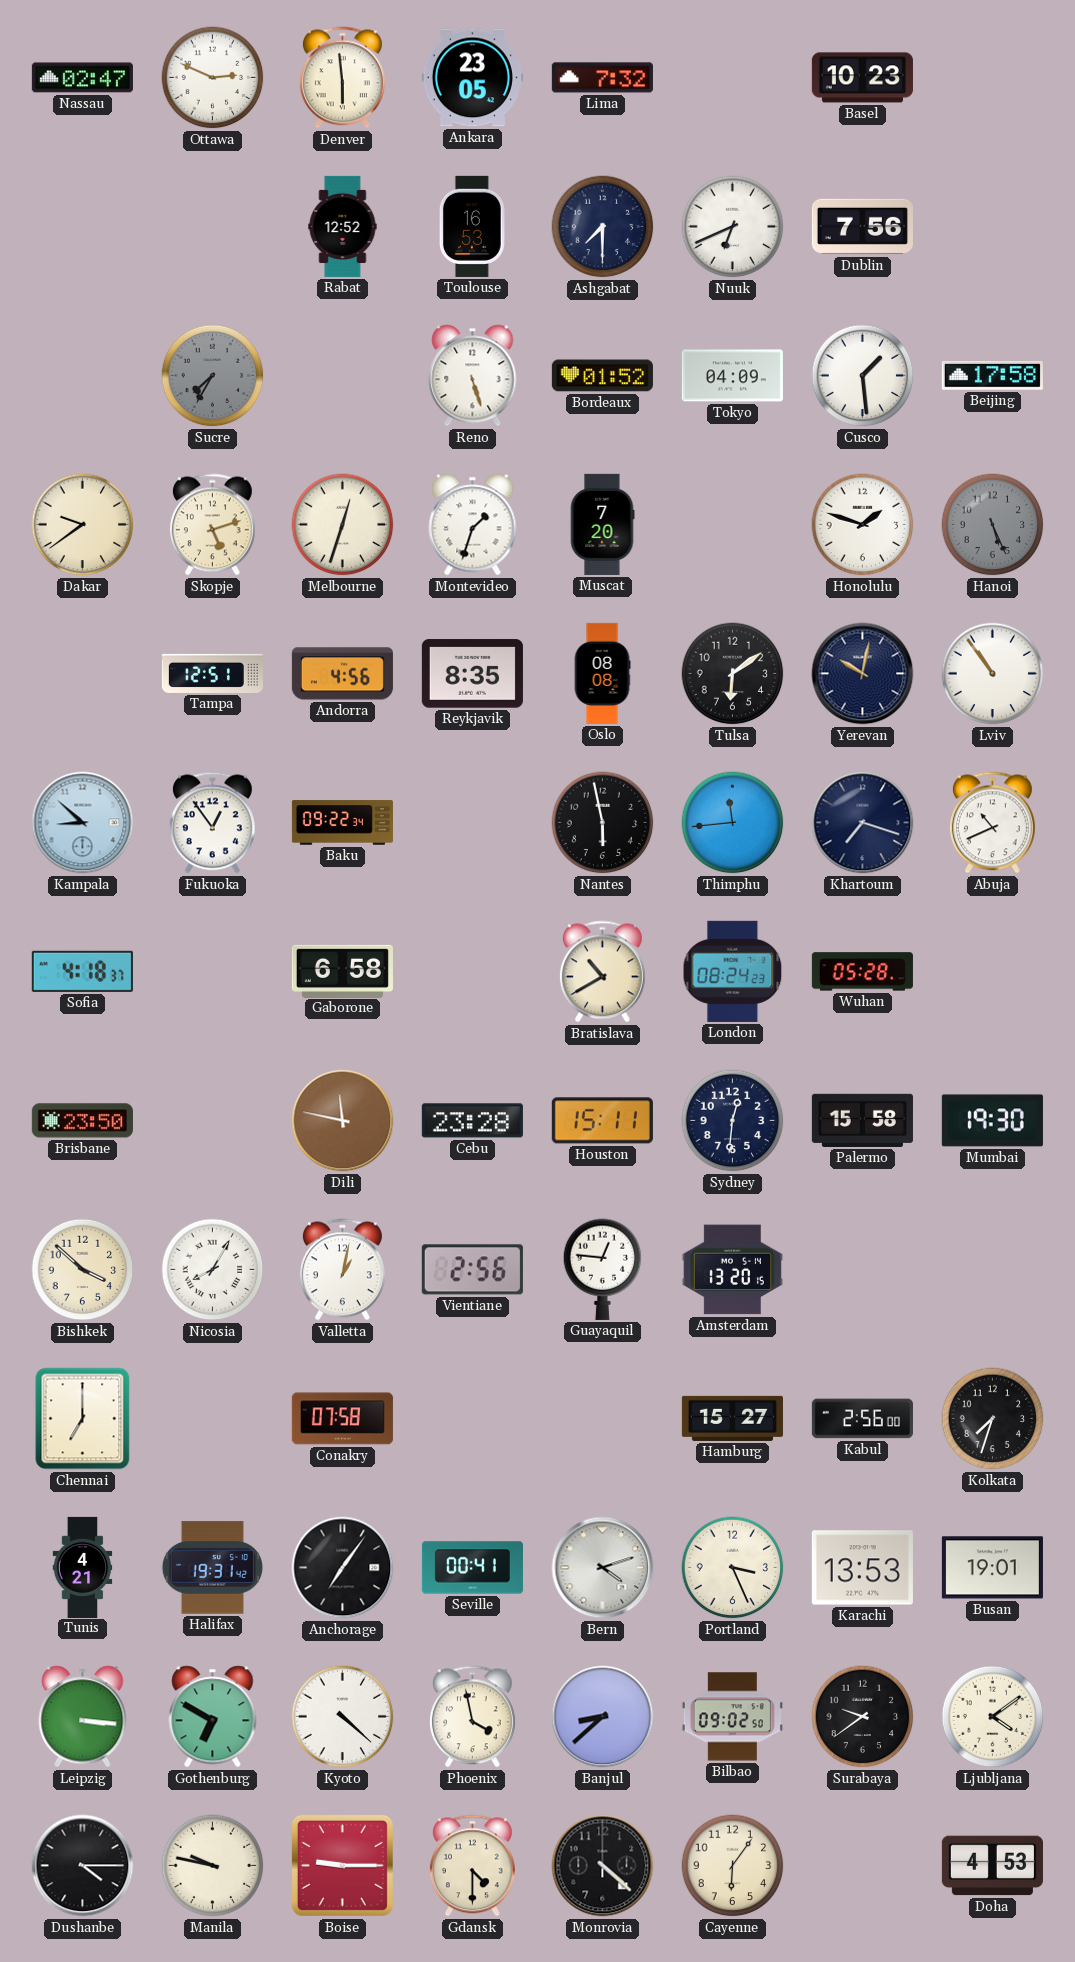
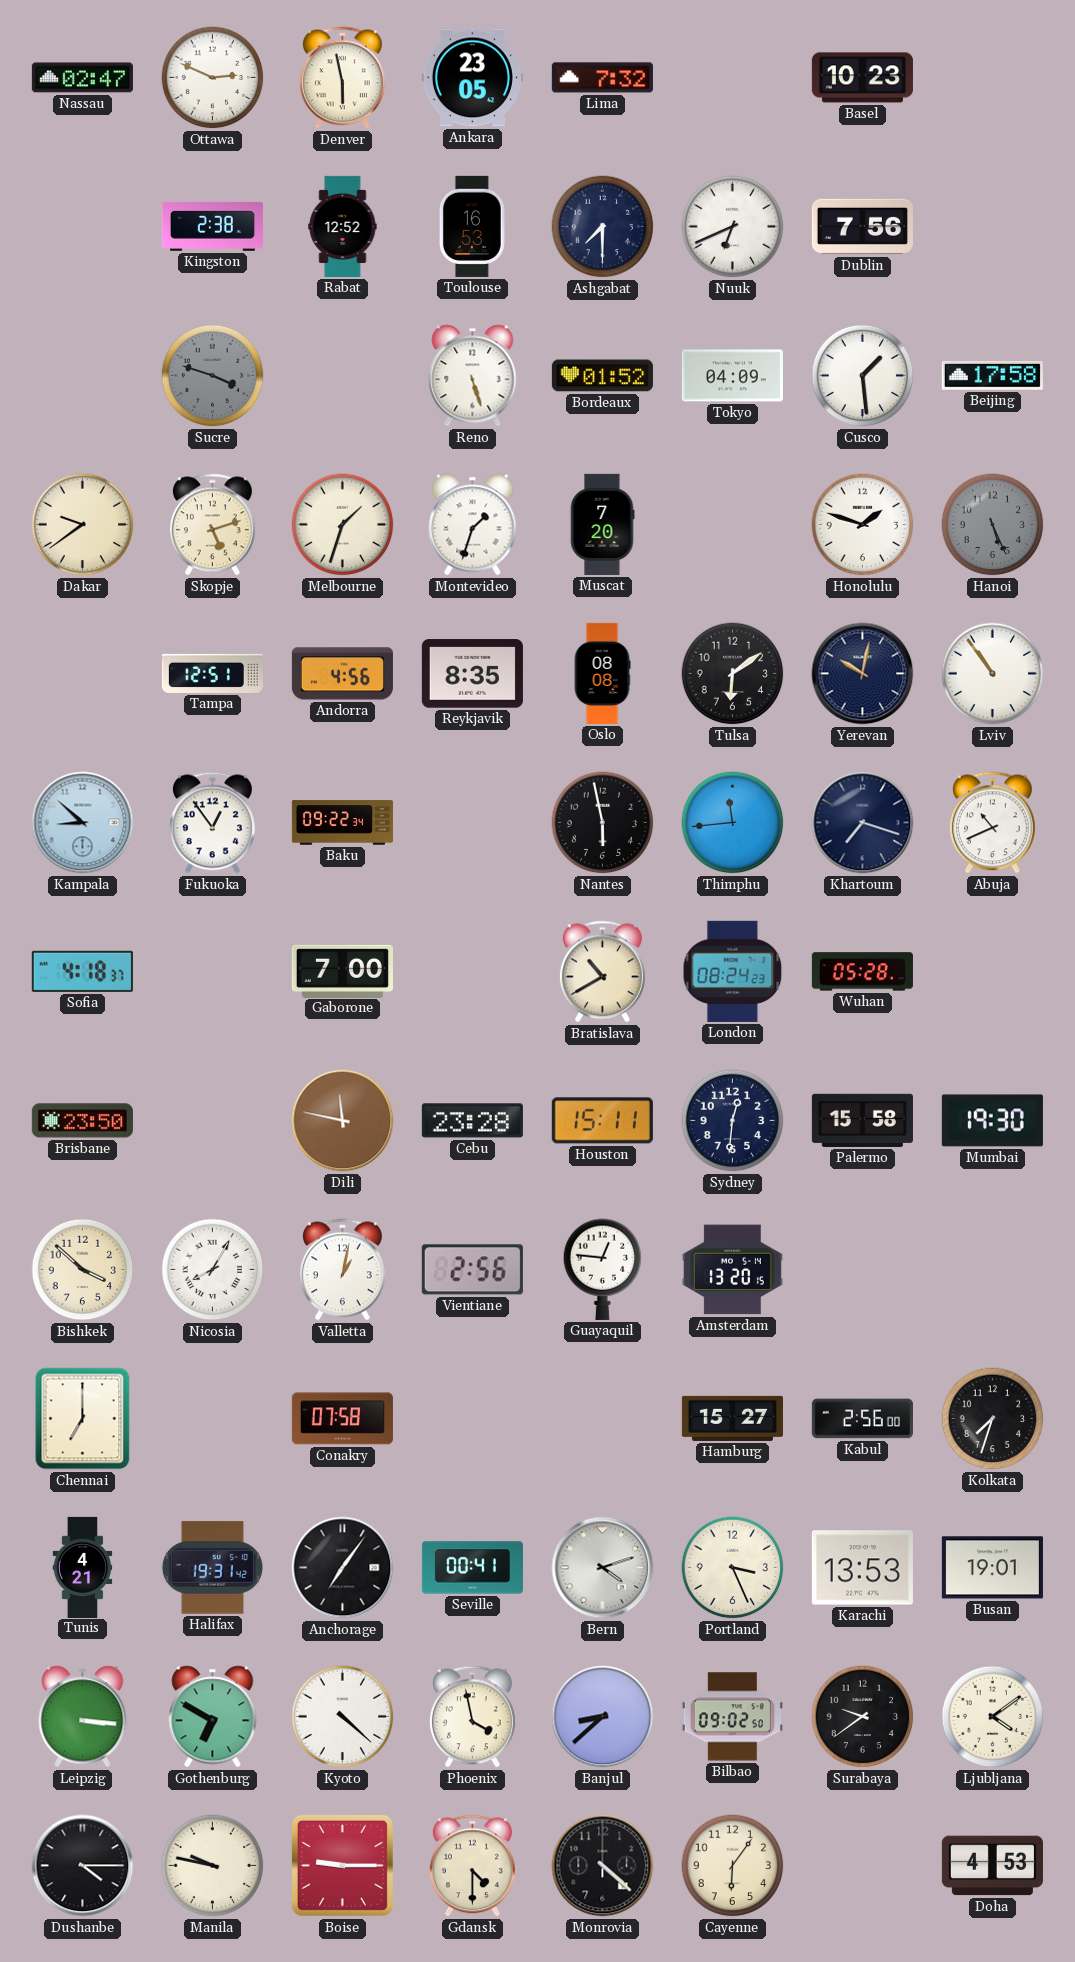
Denver: 5:59 -> 5:58 (342, 78)
Kingston: none -> 2:38 (212, 226)
Sucre: 7:35 -> 3:48 (213, 376)
Melbourne: 12:33 -> 1:33 (343, 525)
Gaborone: 6:58 -> 7:00 (342, 971)
